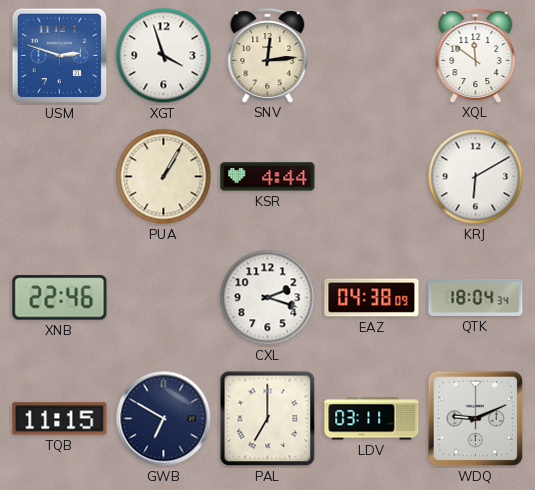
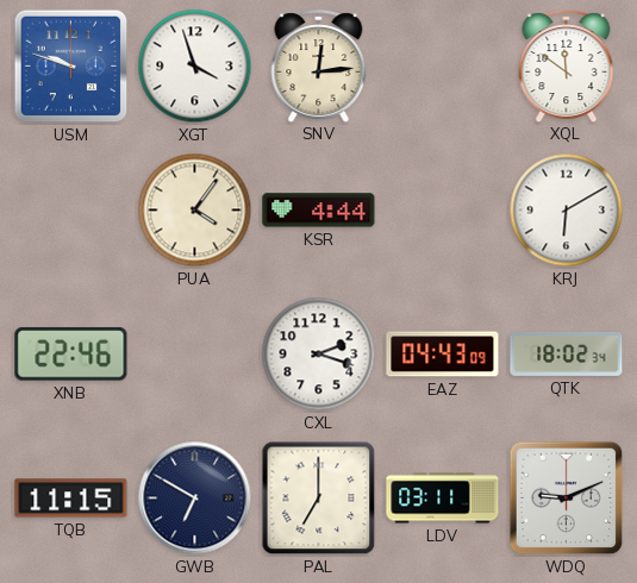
USM: 2:48 -> 9:48 (71, 67)
PUA: 1:05 -> 4:06 (195, 211)
EAZ: 04:38 -> 04:43 (443, 355)
QTK: 18:04 -> 18:02 (567, 353)
